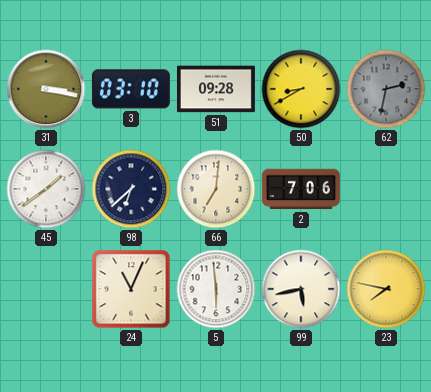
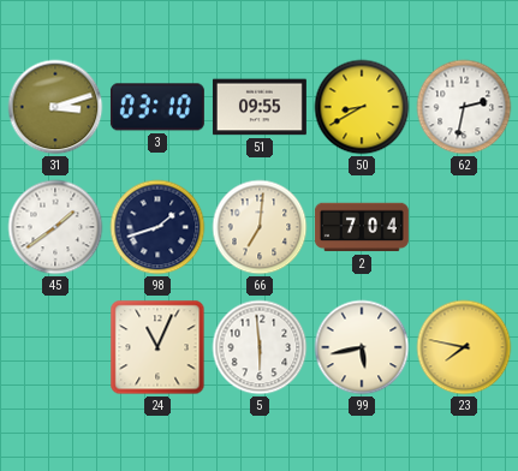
31: 3:17 -> 3:12 (55, 107)
51: 09:28 -> 09:55 (260, 107)
62 dial: grey -> white (464, 107)
98: 6:38 -> 1:42 (157, 227)
2: 7:06 -> 7:04 (362, 227)
